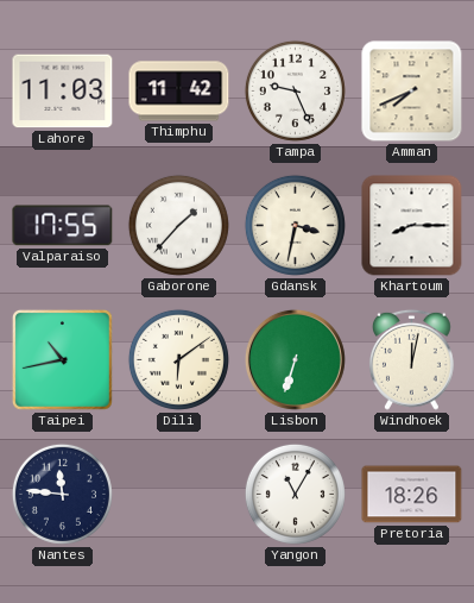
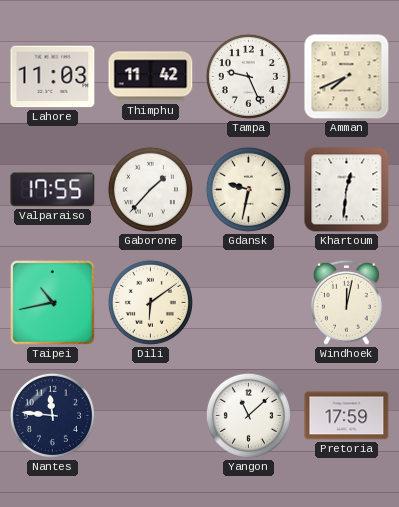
Gdansk: 3:32 -> 9:32 (248, 189)
Khartoum: 8:15 -> 12:31 (347, 190)
Lisbon: 6:33 -> none (295, 359)
Yangon: 11:05 -> 11:08 (248, 415)
Pretoria: 18:26 -> 17:59 (347, 416)
